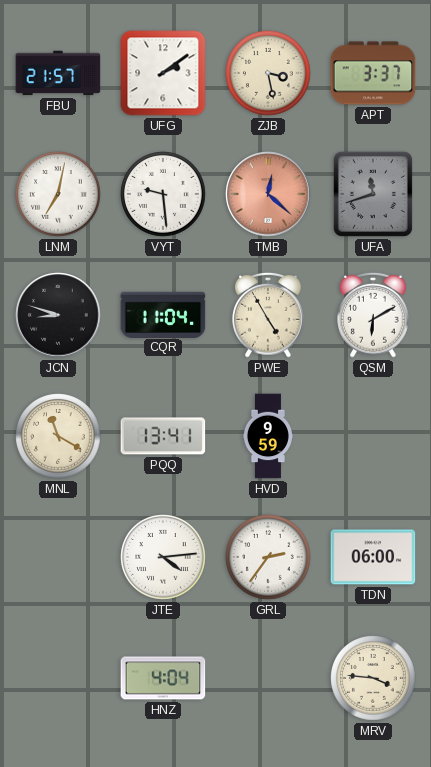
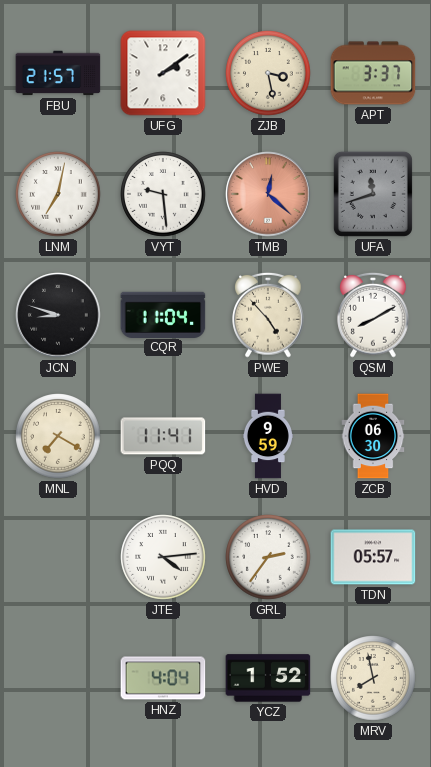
PWE: 4:55 -> 4:53 (268, 315)
QSM: 6:10 -> 8:10 (373, 315)
MNL: 11:20 -> 7:20 (58, 436)
PQQ: 13:41 -> 11:41 (163, 436)
ZCB: none -> 06:30 (373, 436)
TDN: 06:00 -> 05:57 (373, 557)
YCZ: none -> 1:52 (268, 678)
MRV: 3:46 -> 7:58 (373, 678)
